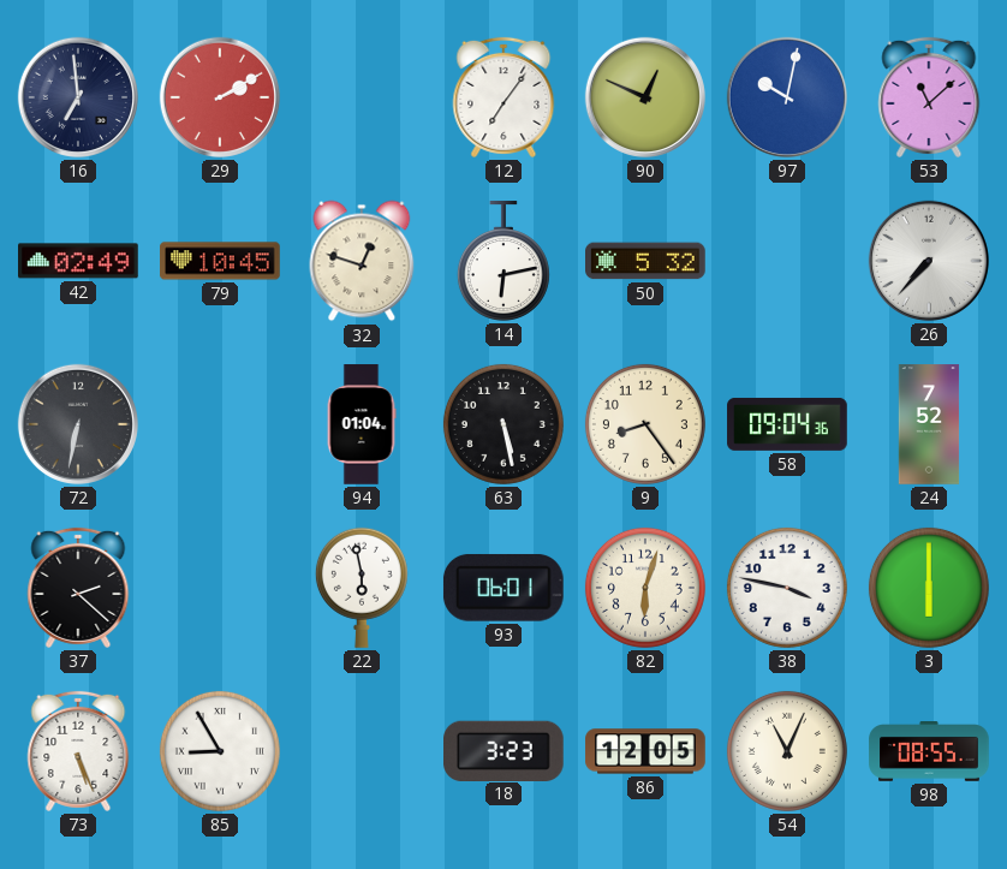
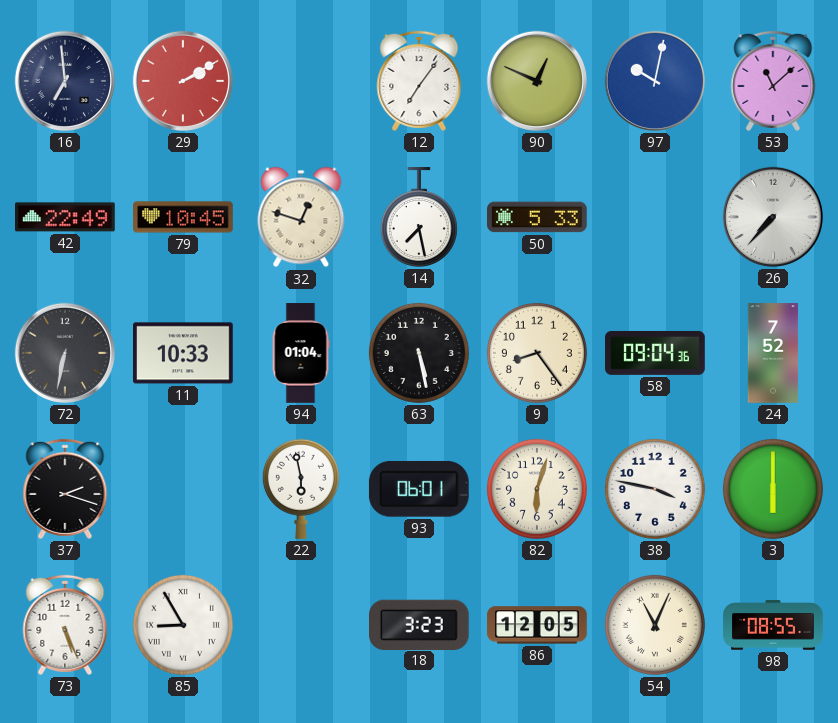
42: 02:49 -> 22:49 (66, 217)
14: 6:13 -> 7:28 (419, 217)
50: 5:32 -> 5:33 (537, 217)
11: none -> 10:33 (183, 353)
37: 2:22 -> 2:18 (65, 489)
